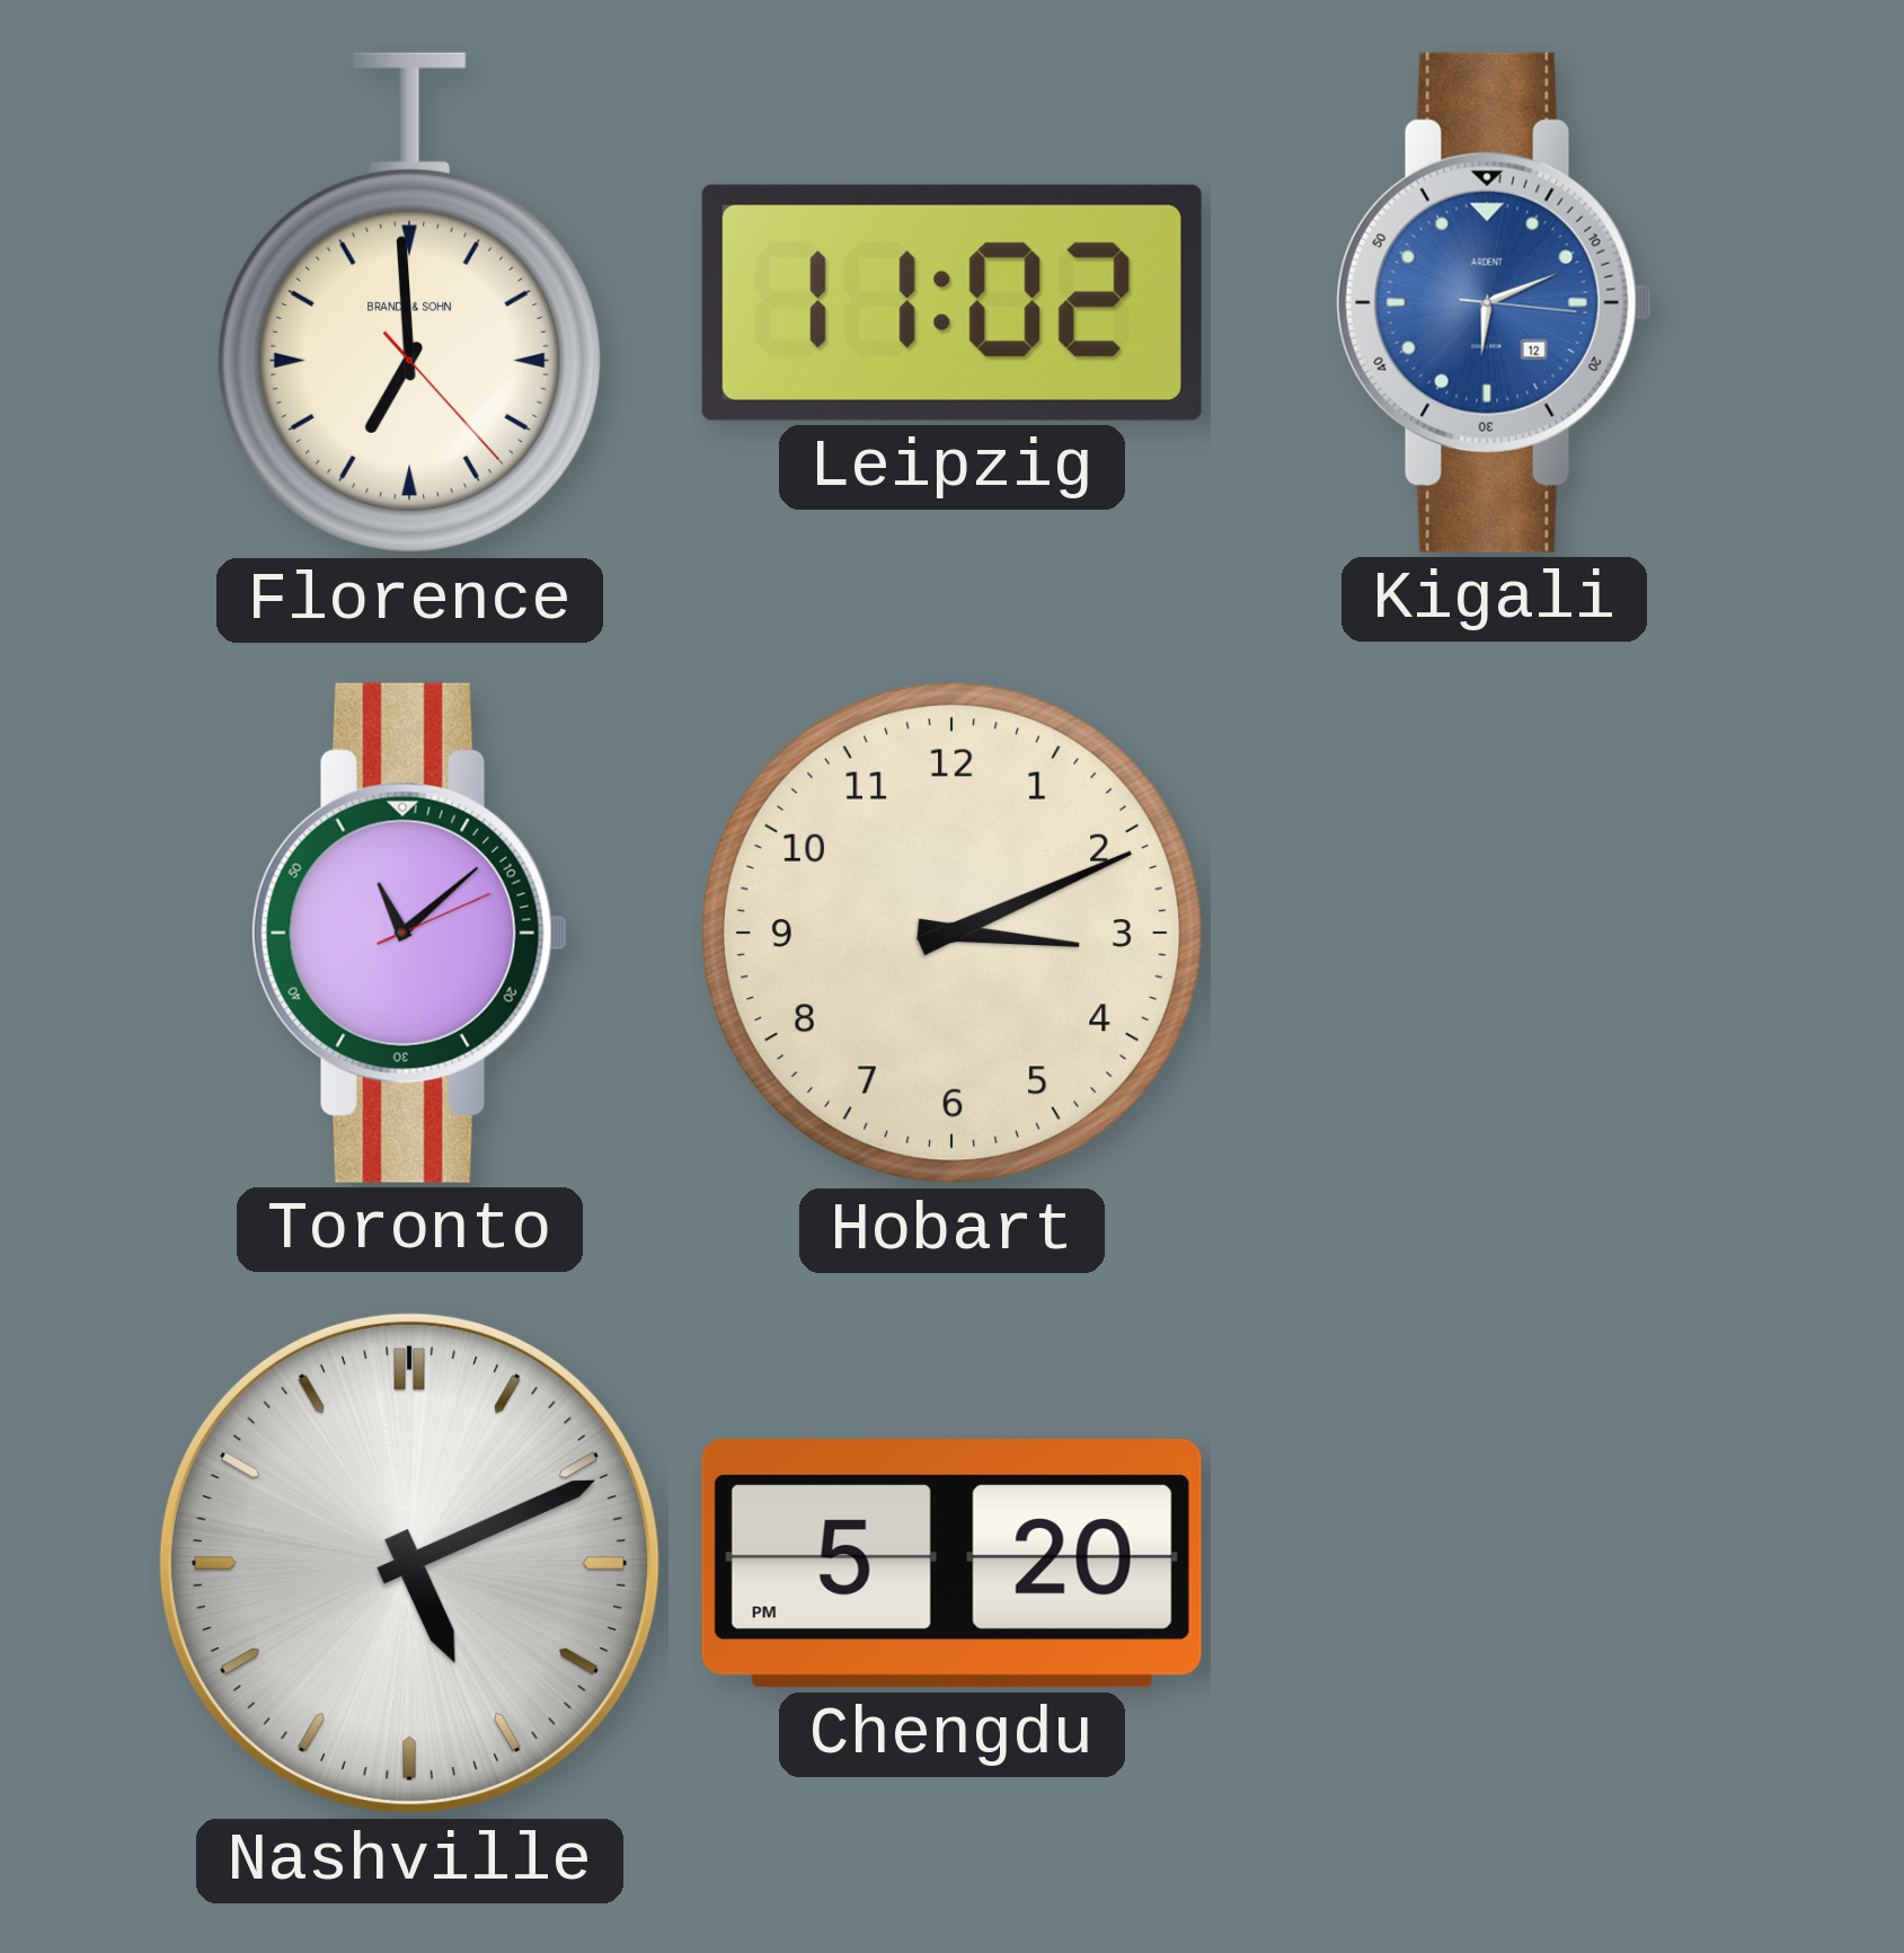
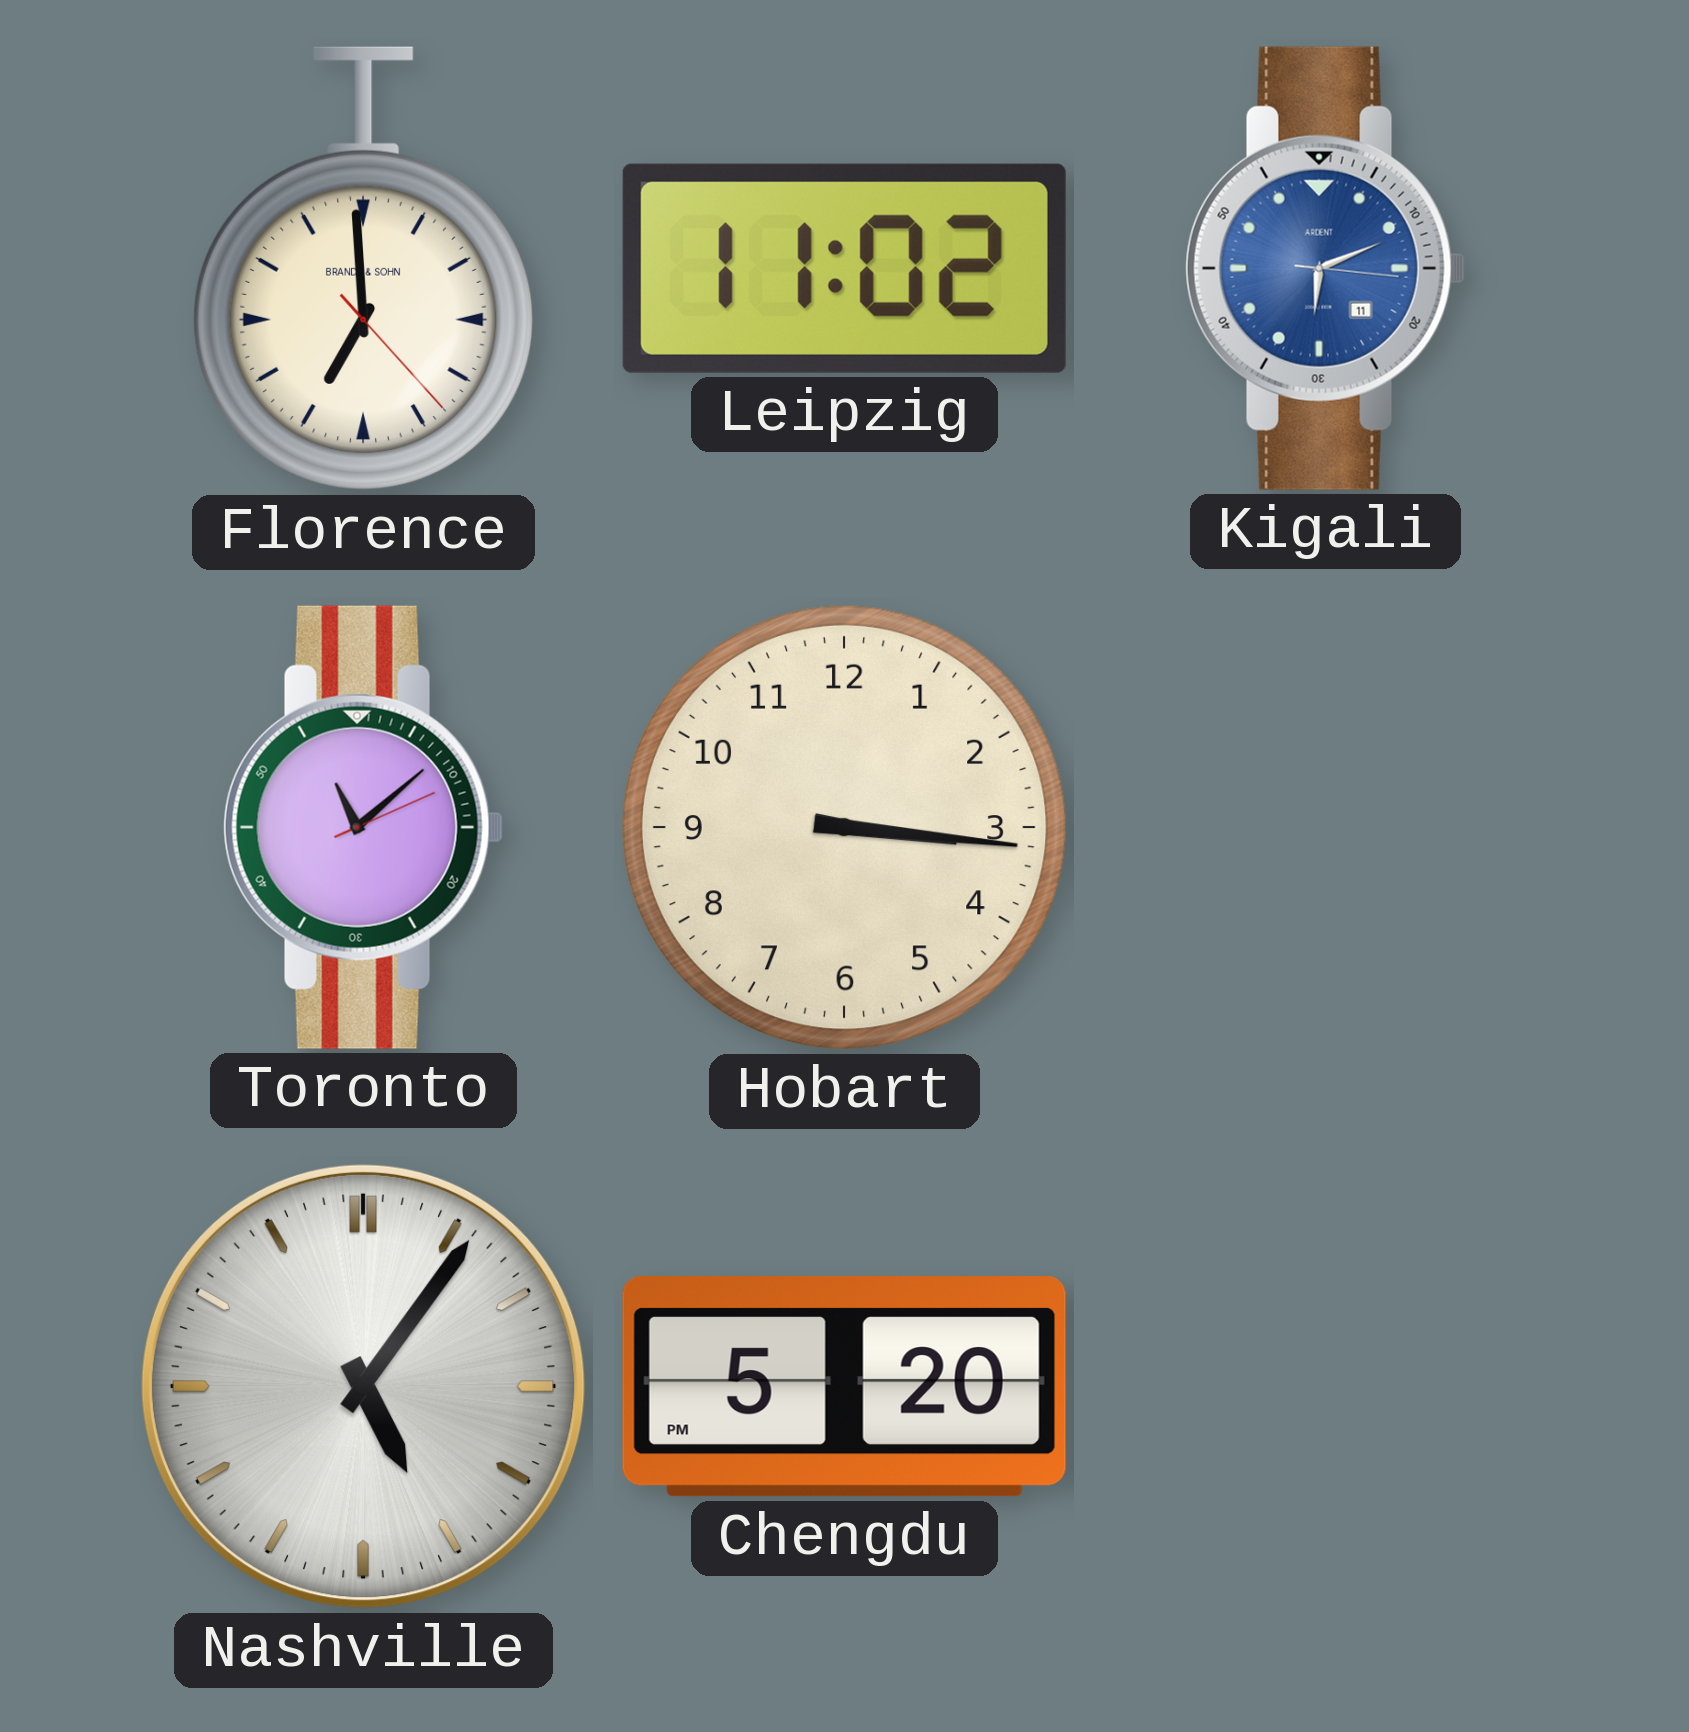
Kigali date: 12 -> 11 (1325, 268)
Hobart: 3:11 -> 3:16 (844, 827)
Nashville: 5:11 -> 5:06 (363, 1386)
